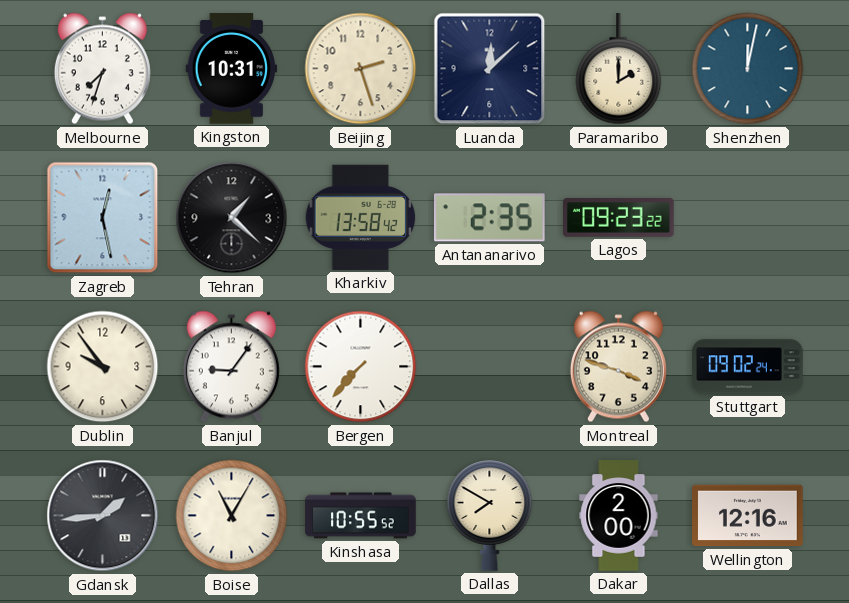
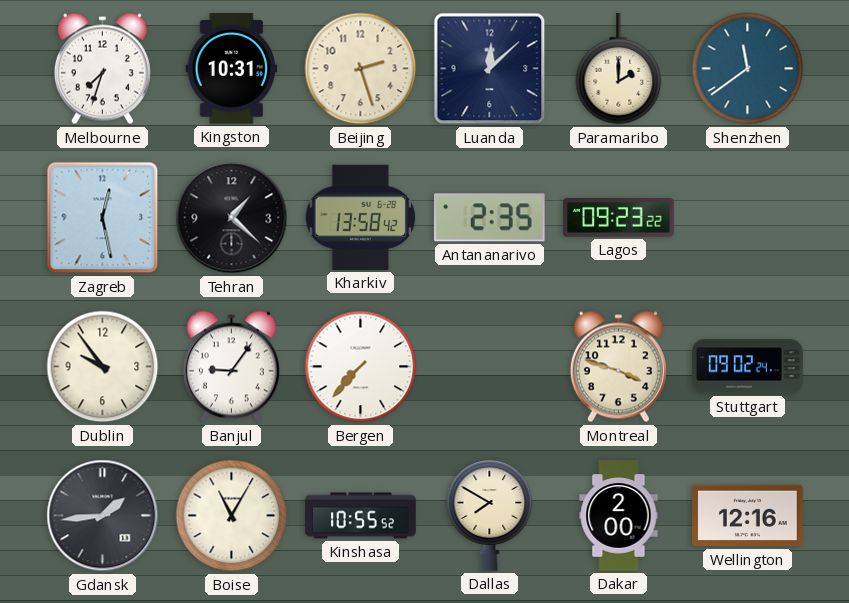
Shenzhen: 12:02 -> 11:39 (748, 69)
